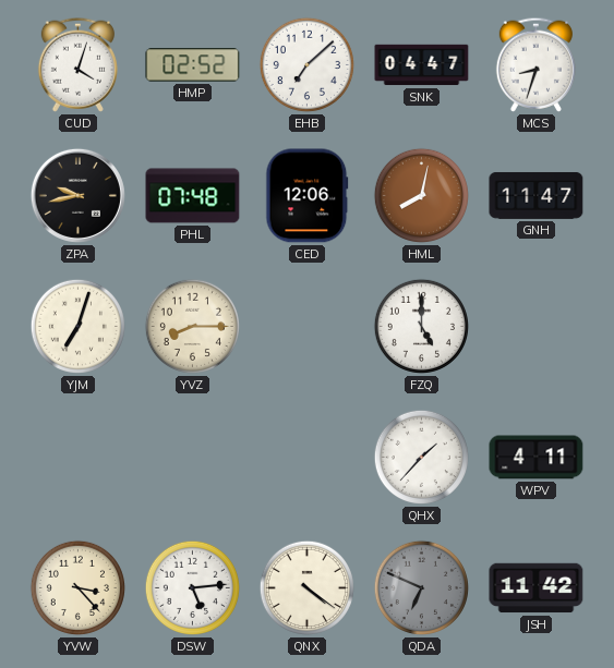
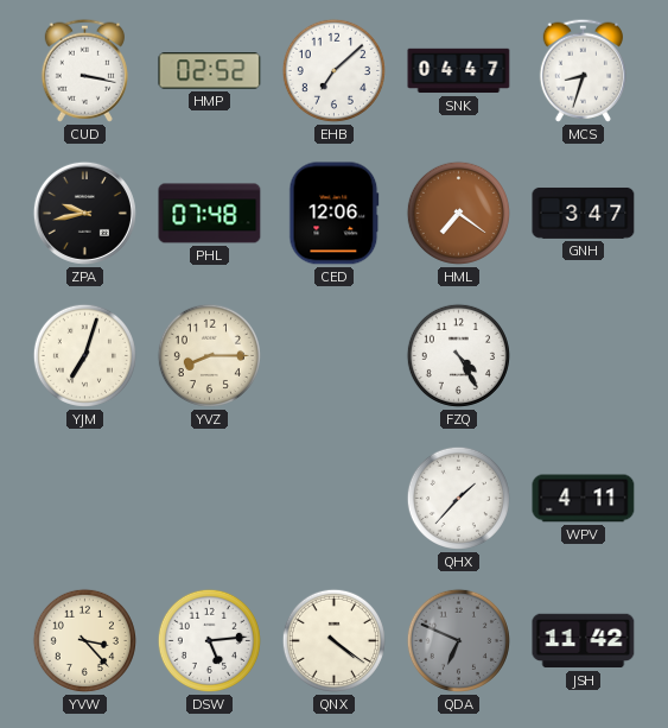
CUD: 4:03 -> 3:17 (84, 70)
HML: 8:02 -> 7:21 (458, 213)
GNH: 11:47 -> 3:47 (584, 213)
FZQ: 5:00 -> 4:25 (458, 355)
